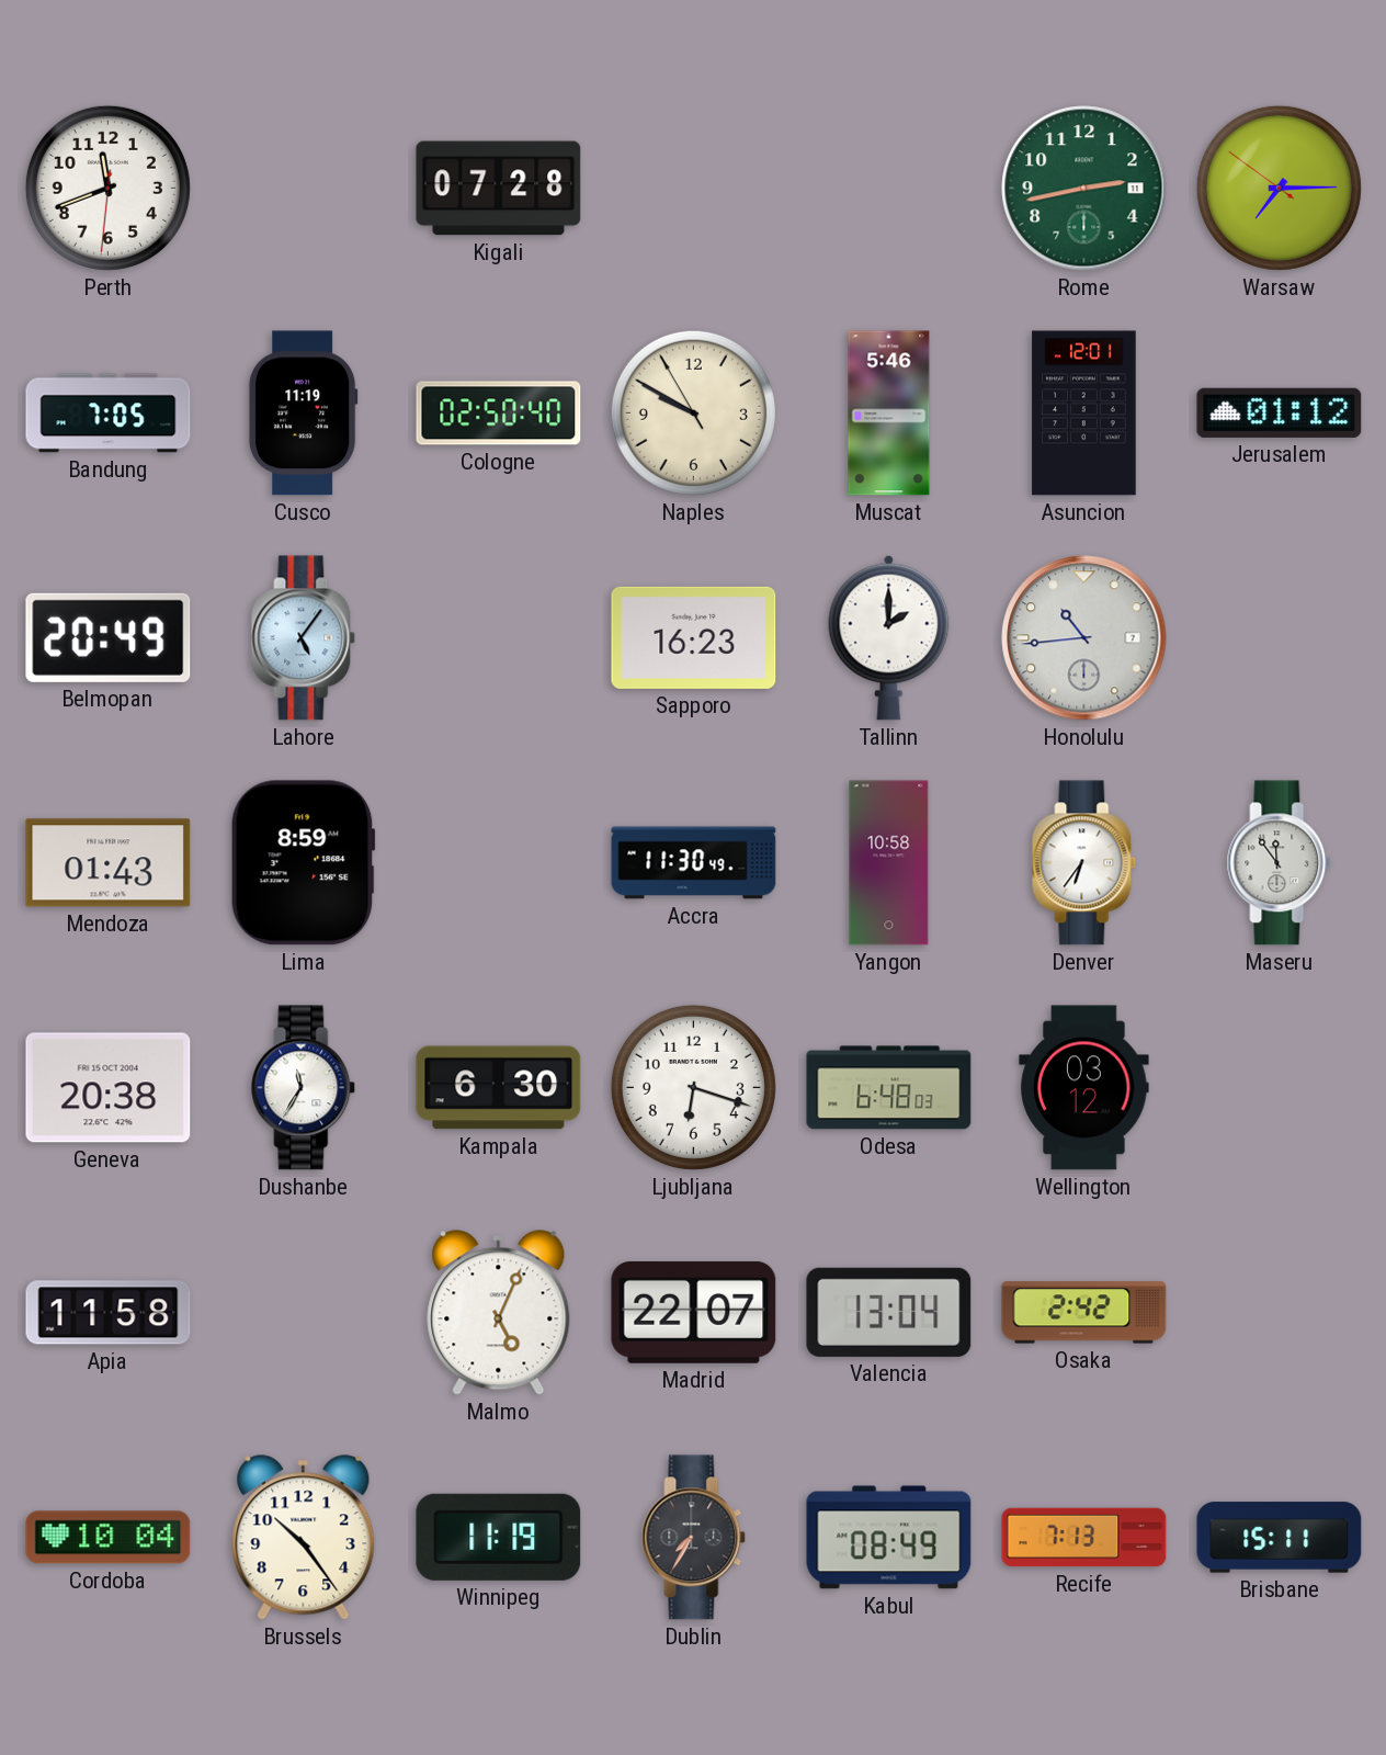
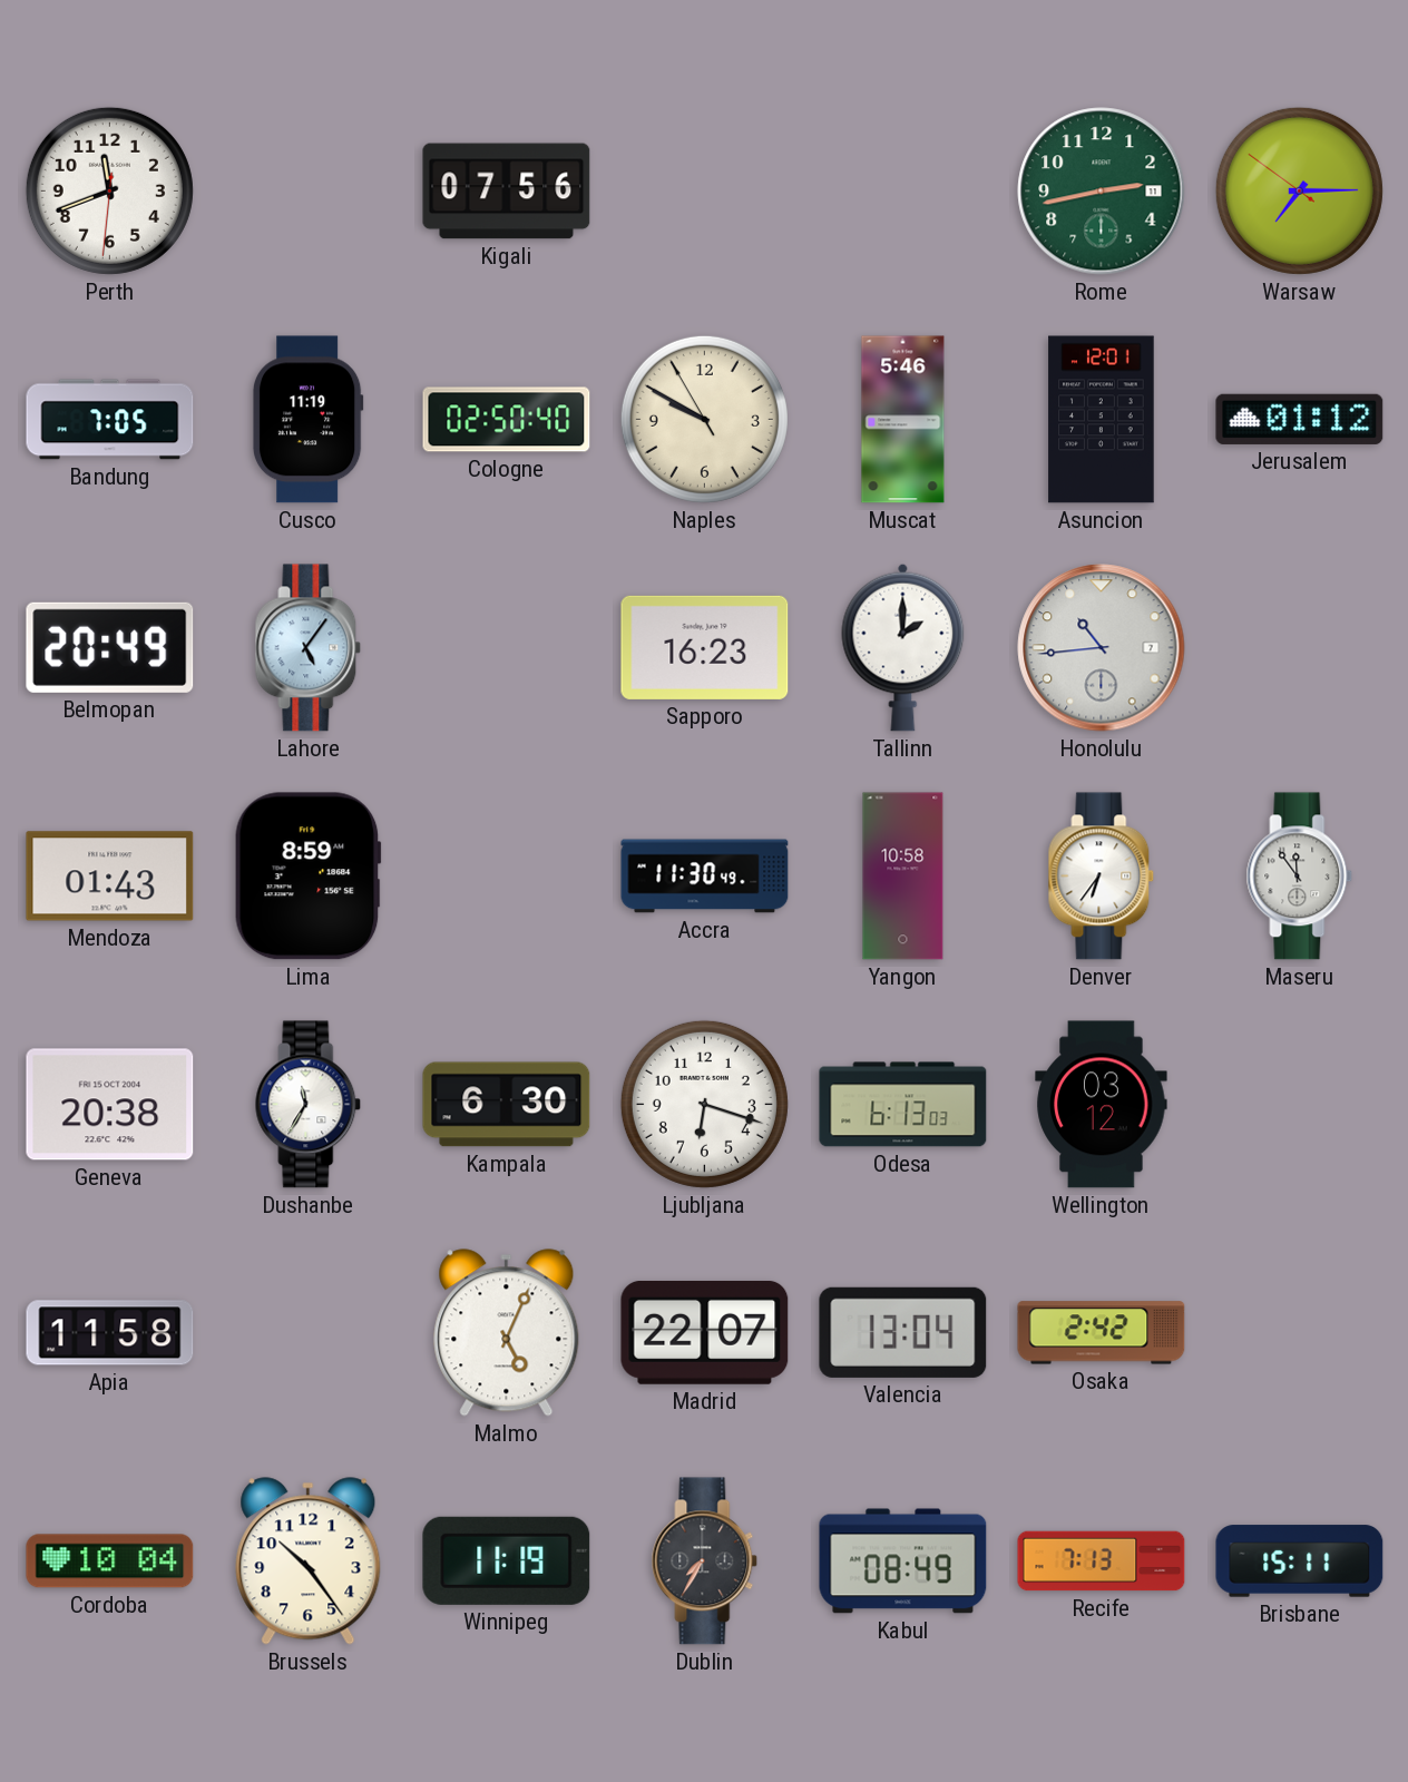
Kigali: 07:28 -> 07:56 (507, 192)
Odesa: 6:48 -> 6:13 (903, 1105)
